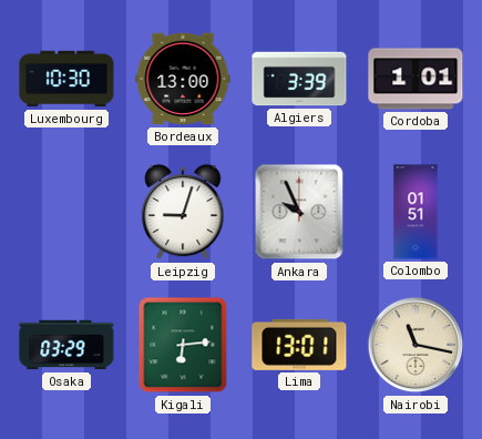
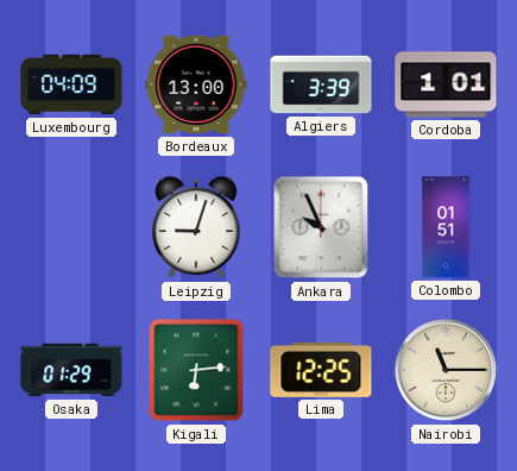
Luxembourg: 10:30 -> 04:09 (71, 84)
Osaka: 03:29 -> 01:29 (71, 370)
Lima: 13:01 -> 12:25 (321, 370)
Nairobi: 11:17 -> 11:15 (446, 370)
